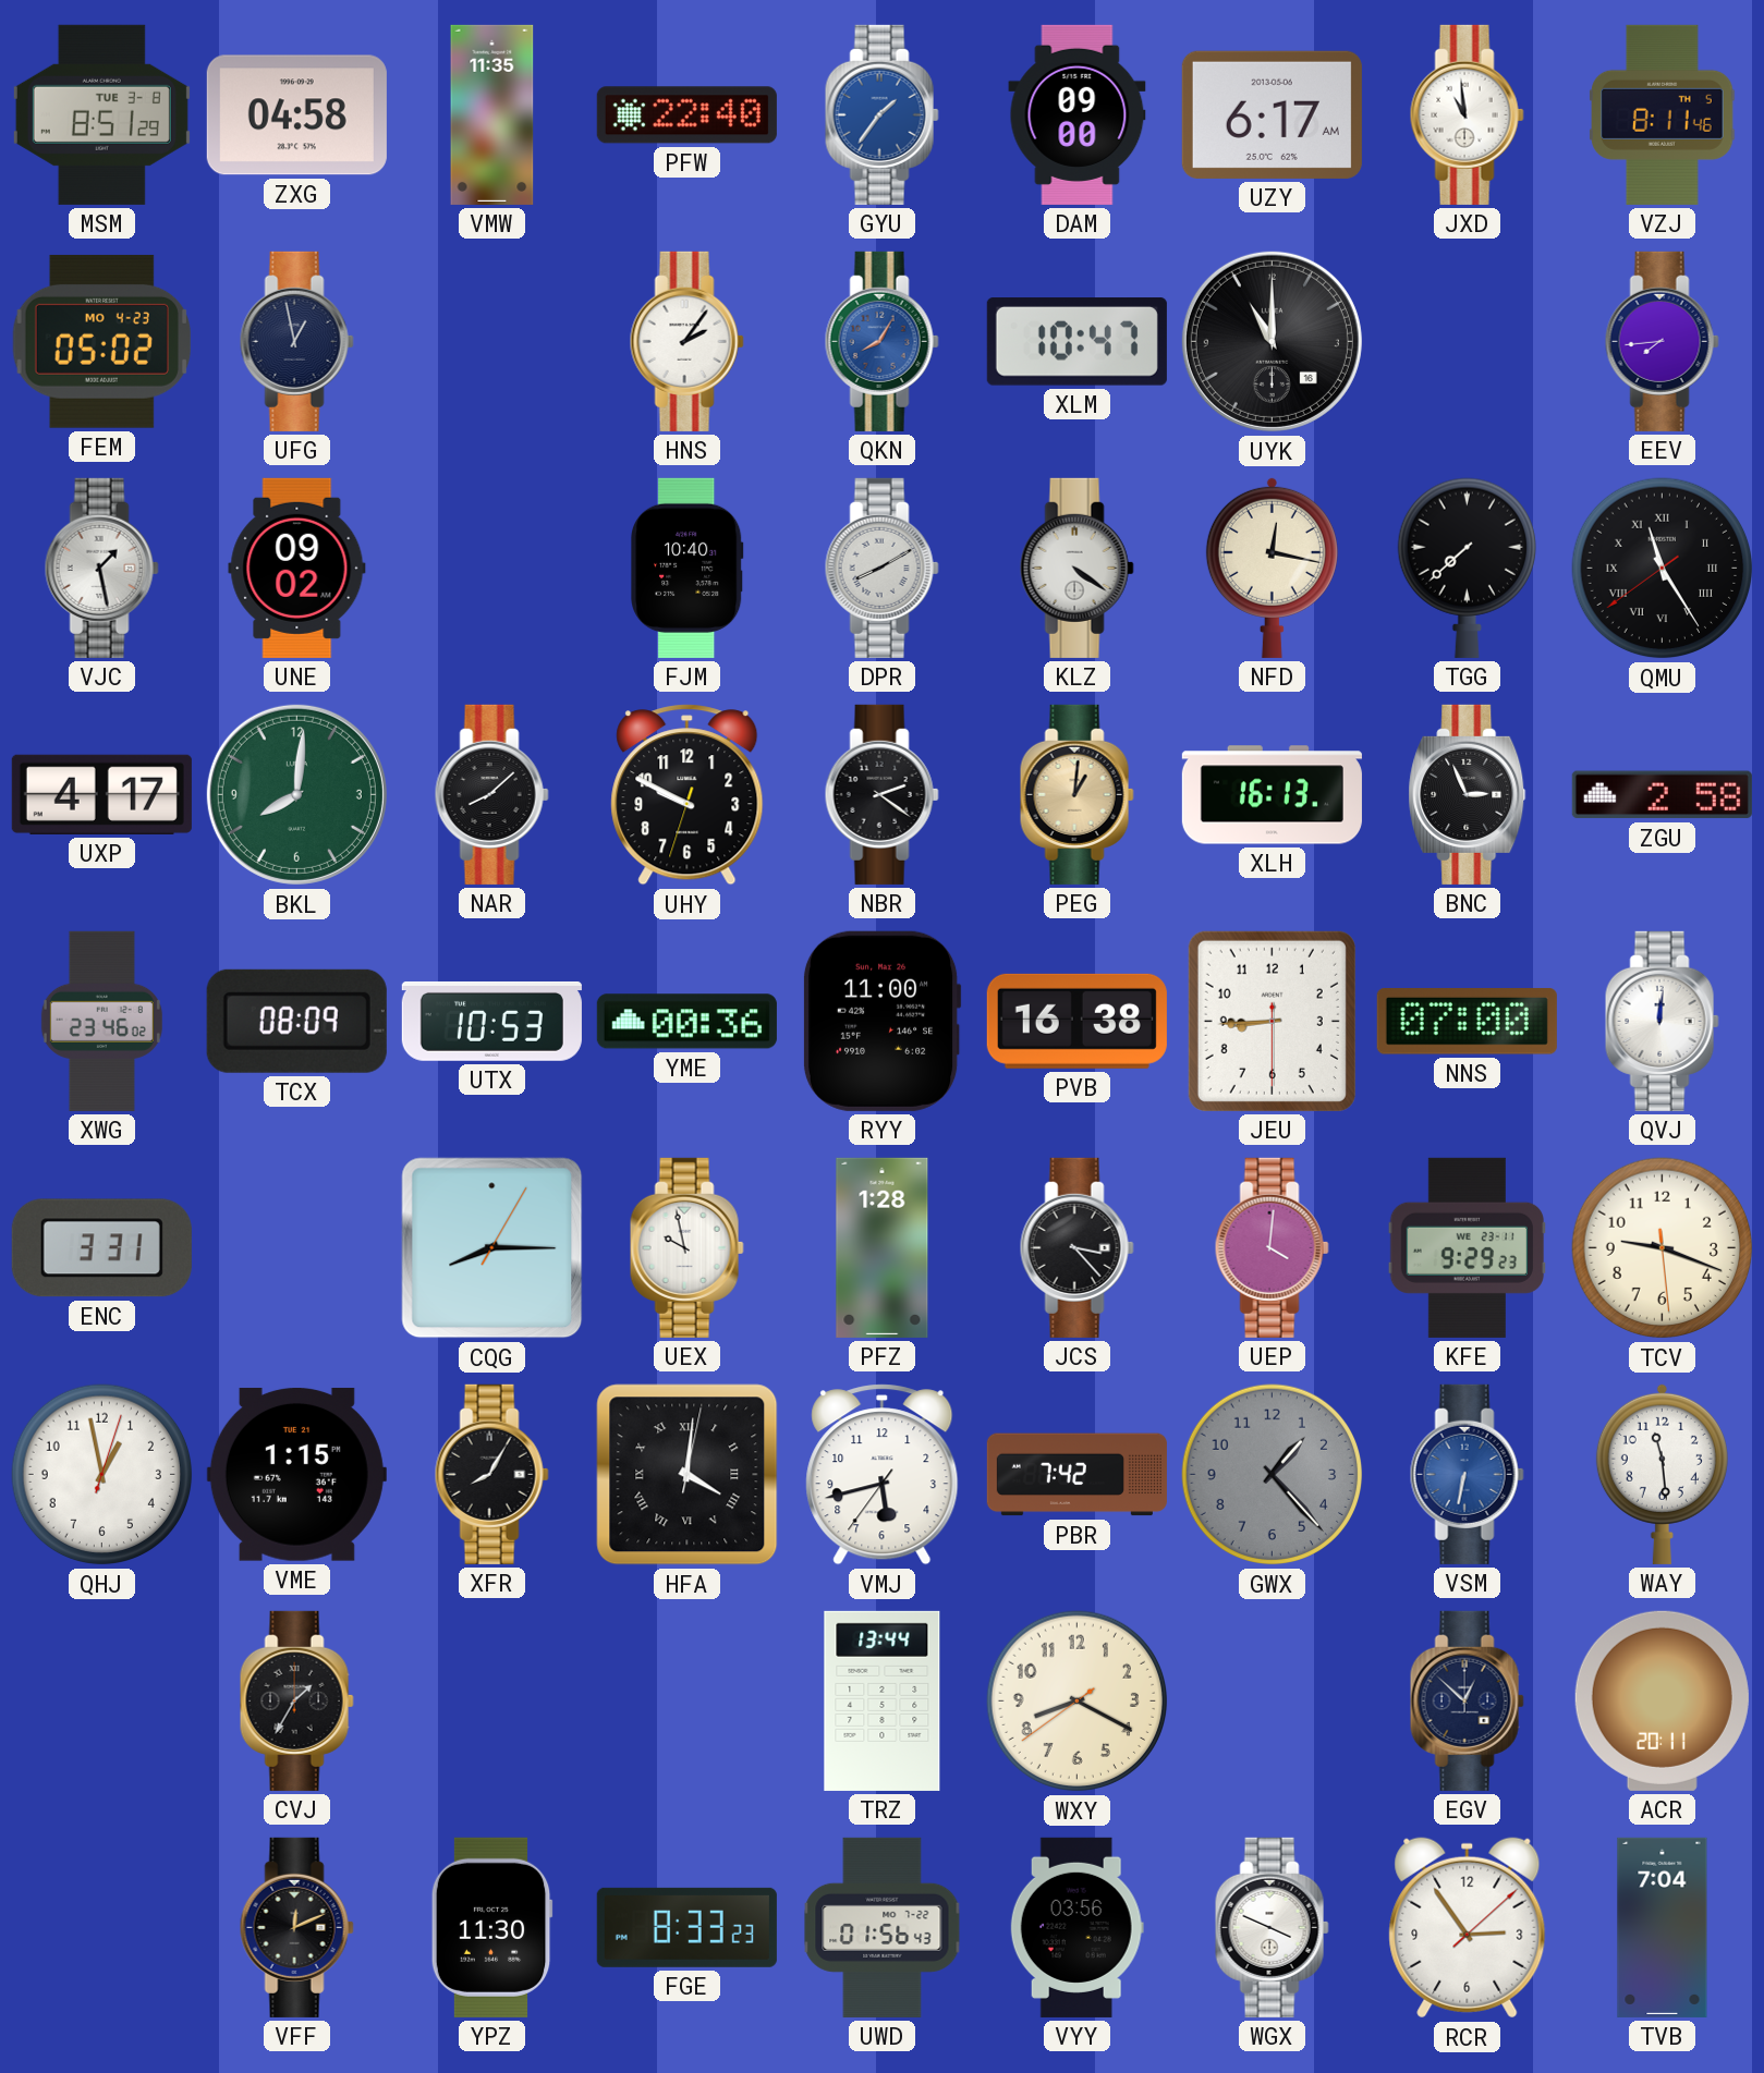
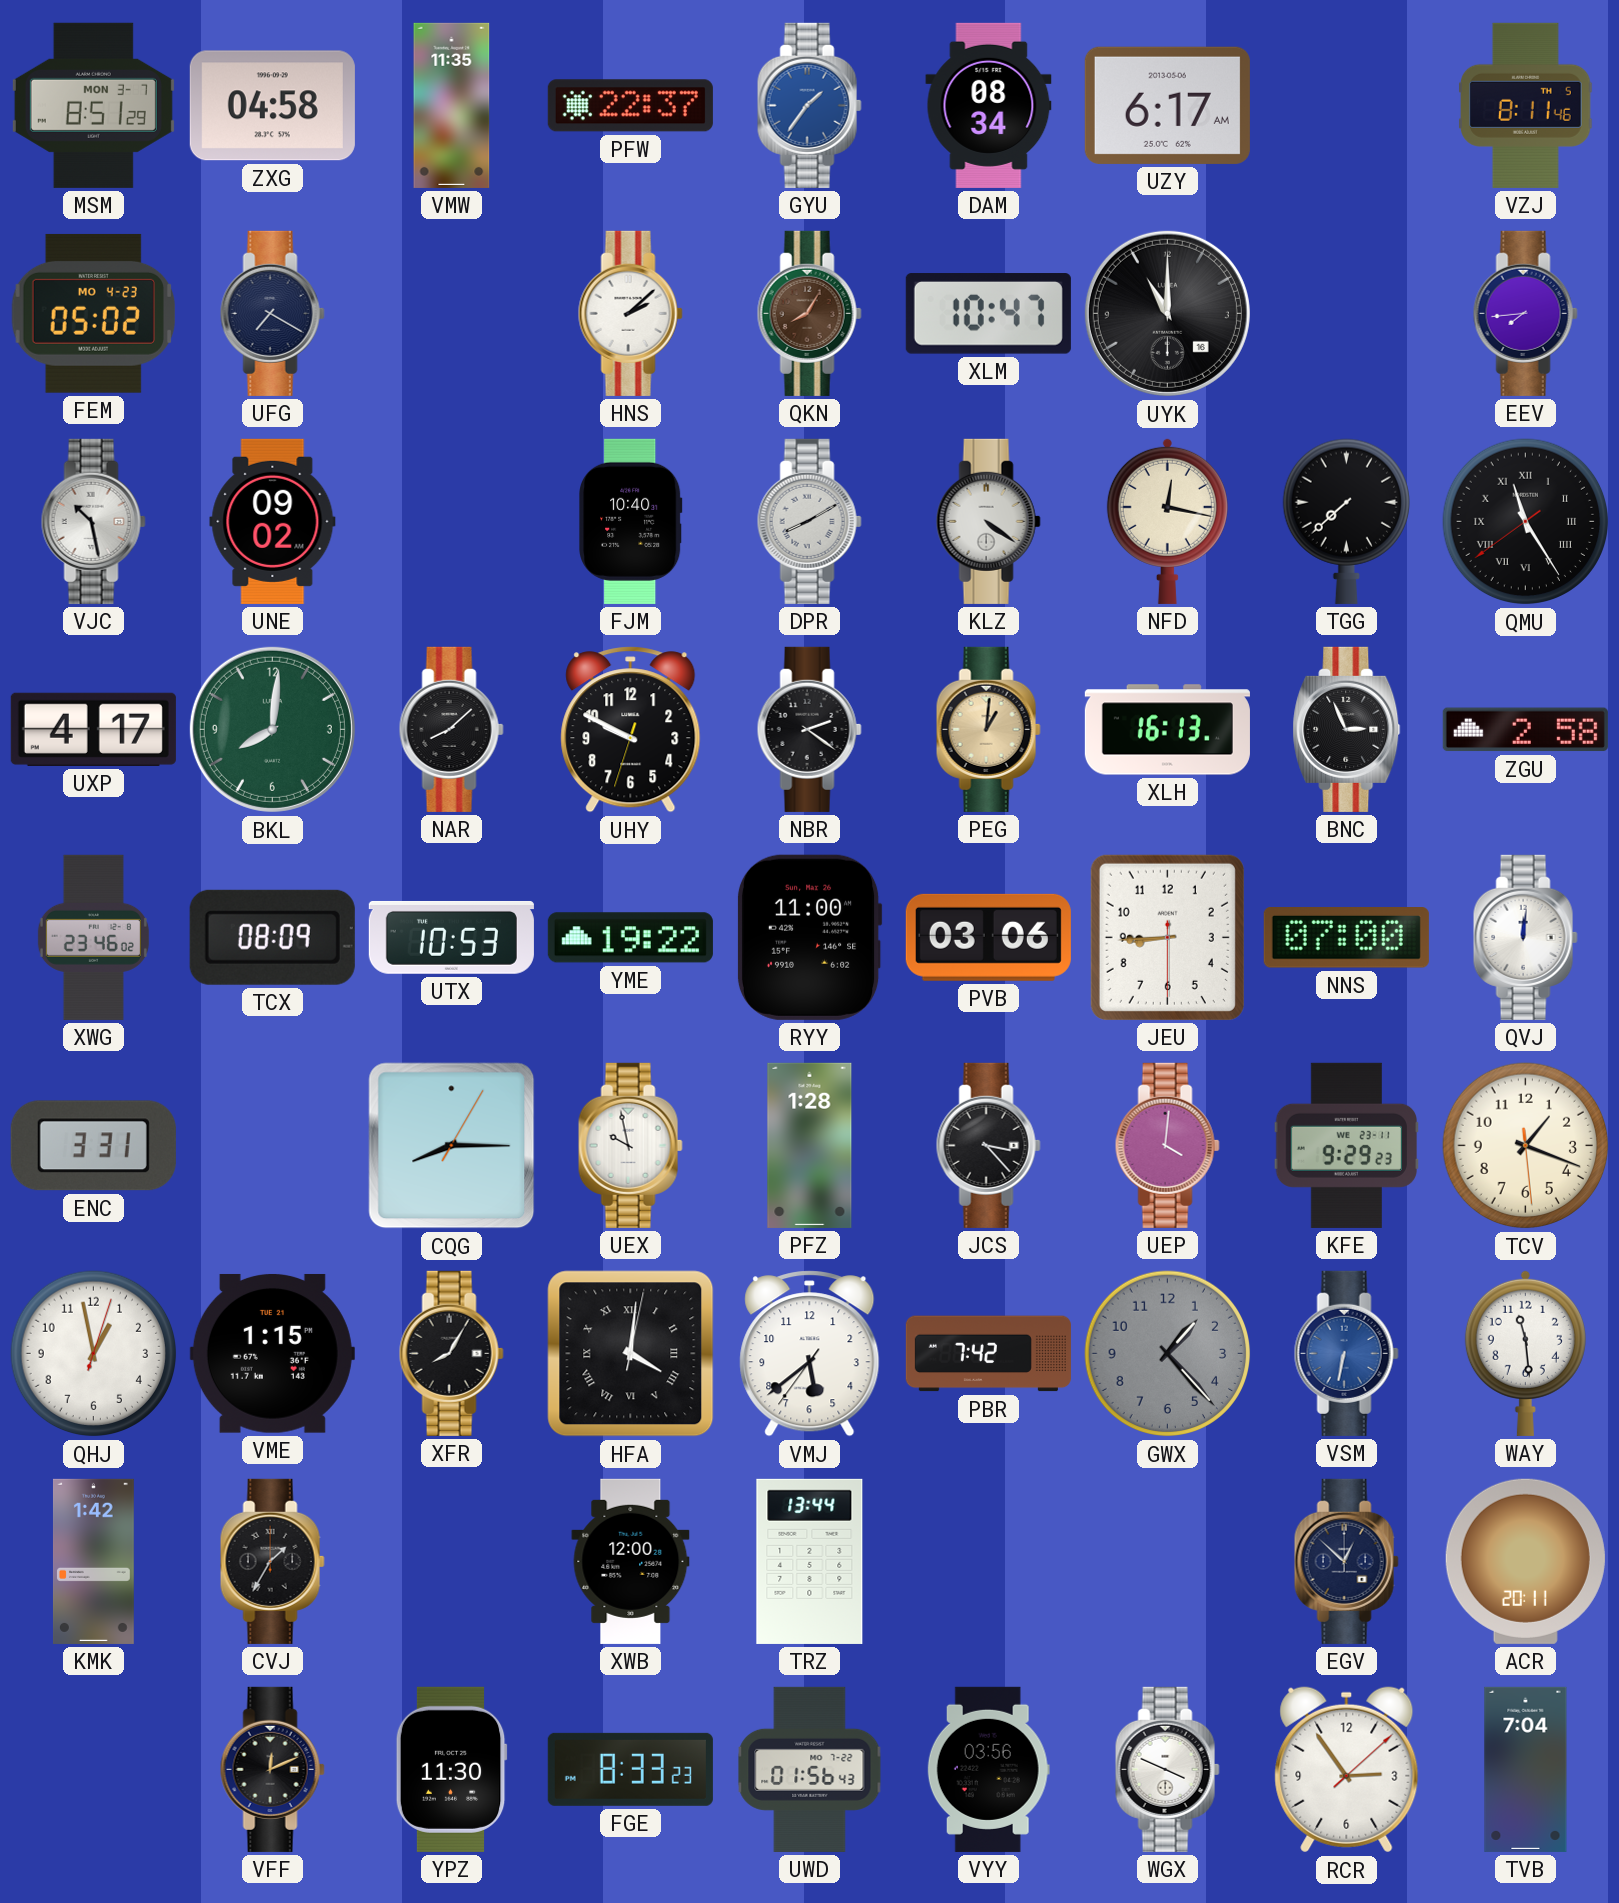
MSM date: TUE 3-8 -> MON 3-7 (93, 105)
PFW: 22:40 -> 22:37 (630, 106)
DAM: 09:00 -> 08:34 (989, 105)
JXD: 10:59 -> none (1467, 114)
UFG: 12:58 -> 7:20 (272, 313)
HNS: 2:06 -> 2:08 (630, 313)
QKN dial: blue -> brown (809, 313)
VJC: 1:28 -> 10:28 (93, 521)
YME: 00:36 -> 19:22 (630, 938)
PVB: 16:38 -> 03:06 (988, 937)
TCV: 9:18 -> 1:18 (1526, 1146)
VMJ: 5:42 -> 5:38 (810, 1354)
KMK: none -> 1:42 (93, 1561)
XWB: none -> 12:00 (631, 1561)
WXY: 8:19 -> none (1078, 1702)
